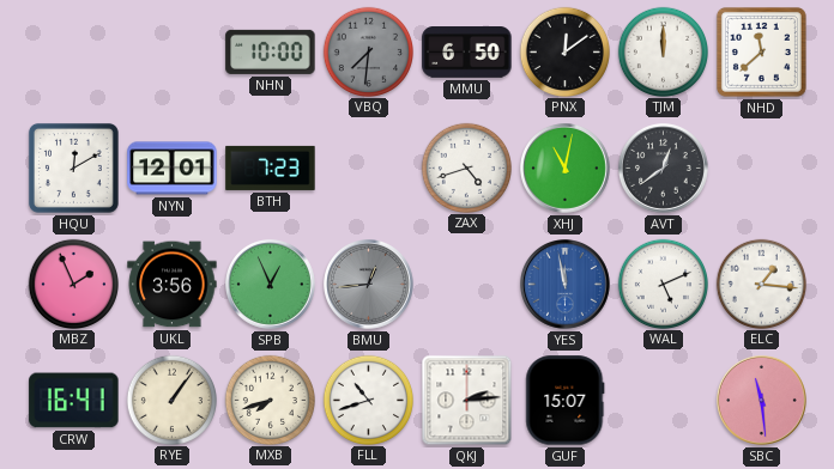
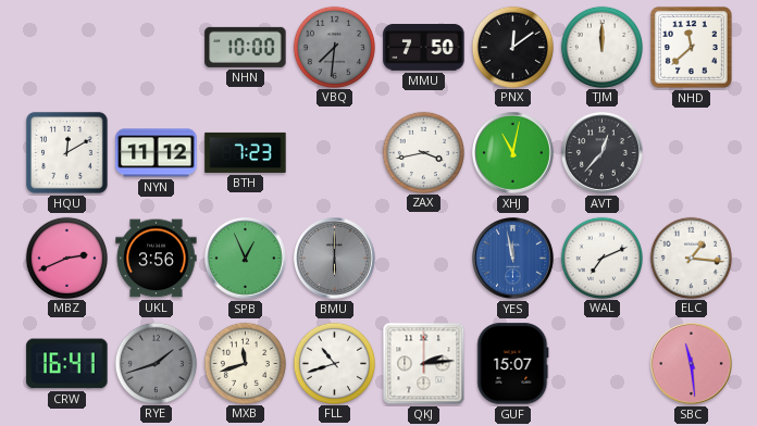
MMU: 6:50 -> 7:50 (424, 48)
NYN: 12:01 -> 11:12 (157, 153)
ZAX: 4:42 -> 3:43 (423, 152)
AVT: 12:39 -> 12:37 (603, 153)
MBZ: 1:56 -> 2:41 (66, 258)
BMU: 12:44 -> 6:00 (335, 259)
WAL: 5:11 -> 7:11 (601, 258)
RYE: 1:06 -> 1:42 (156, 363)
RYE dial: cream -> grey (156, 363)
MXB: 7:42 -> 11:42 (245, 363)
